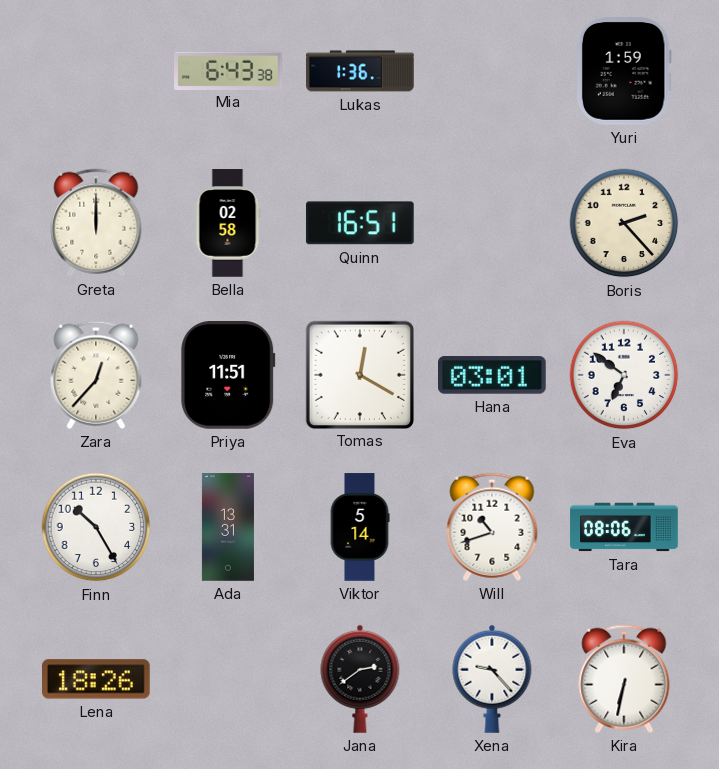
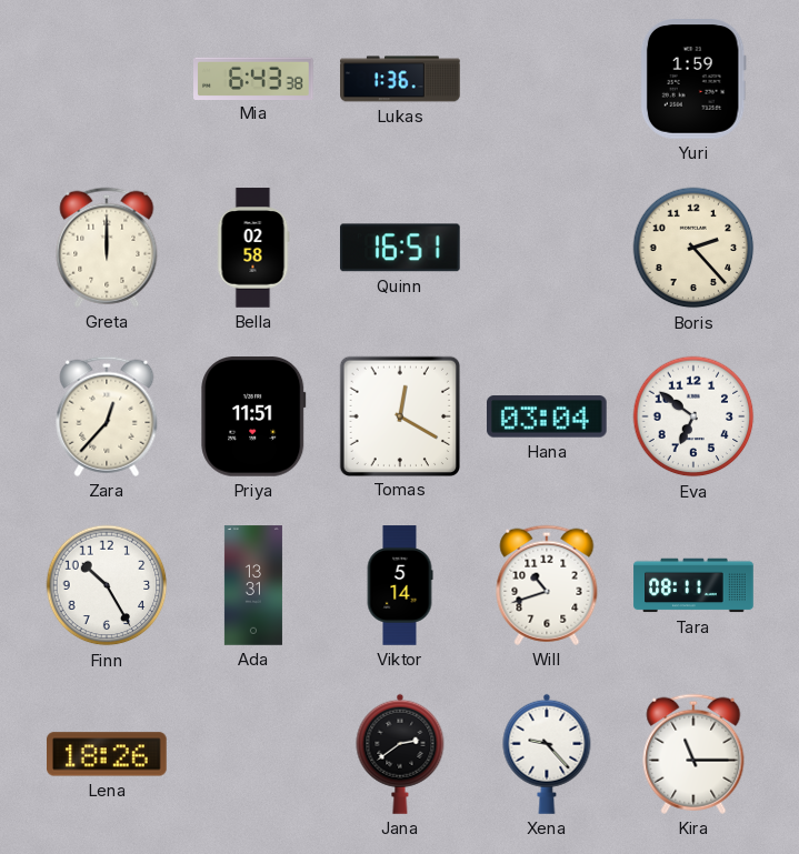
Hana: 03:01 -> 03:04 (548, 416)
Tara: 08:06 -> 08:11 (693, 585)
Kira: 6:32 -> 11:15 (693, 754)
